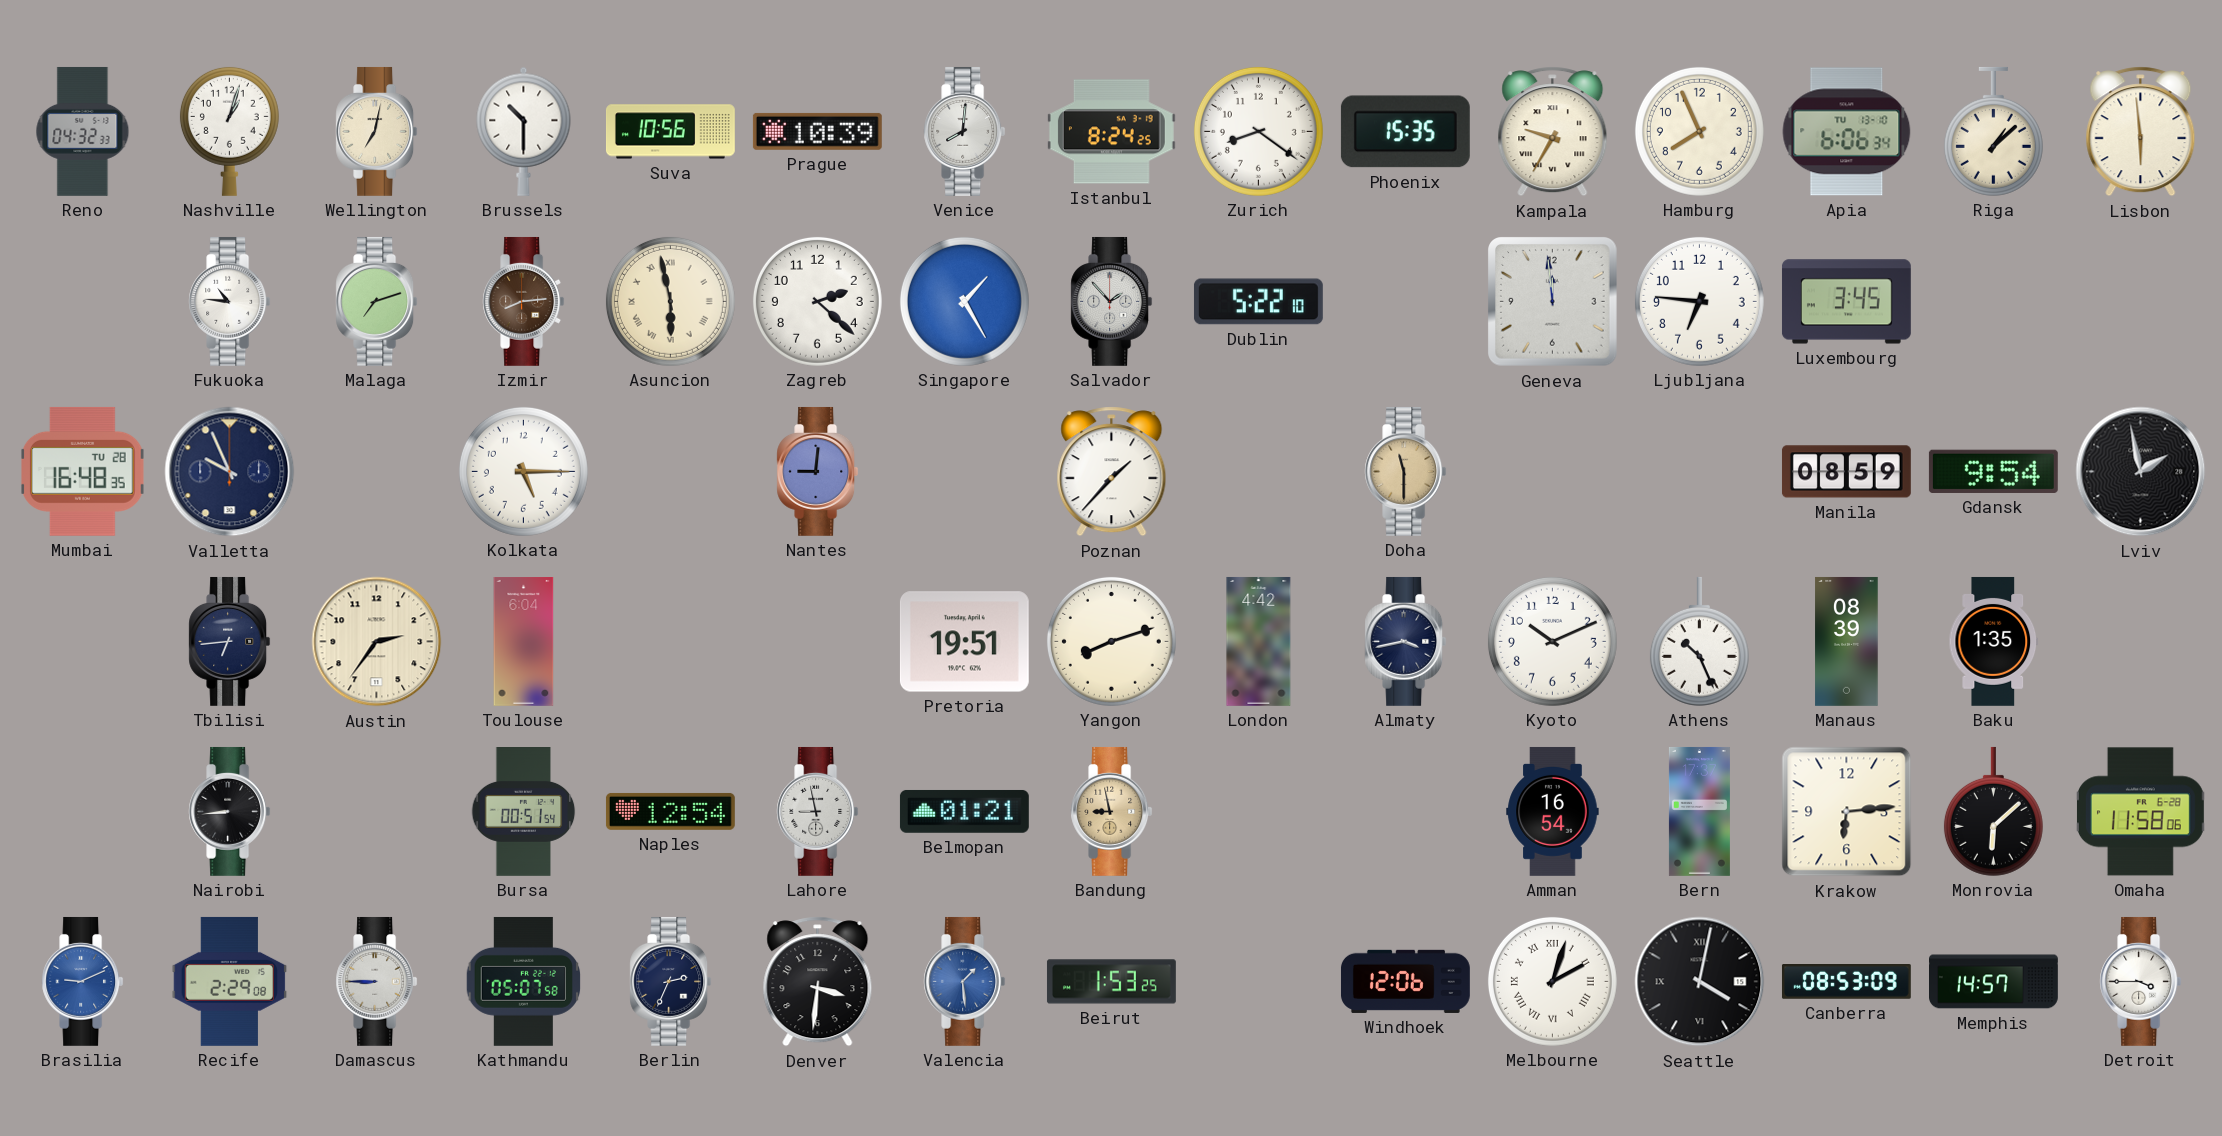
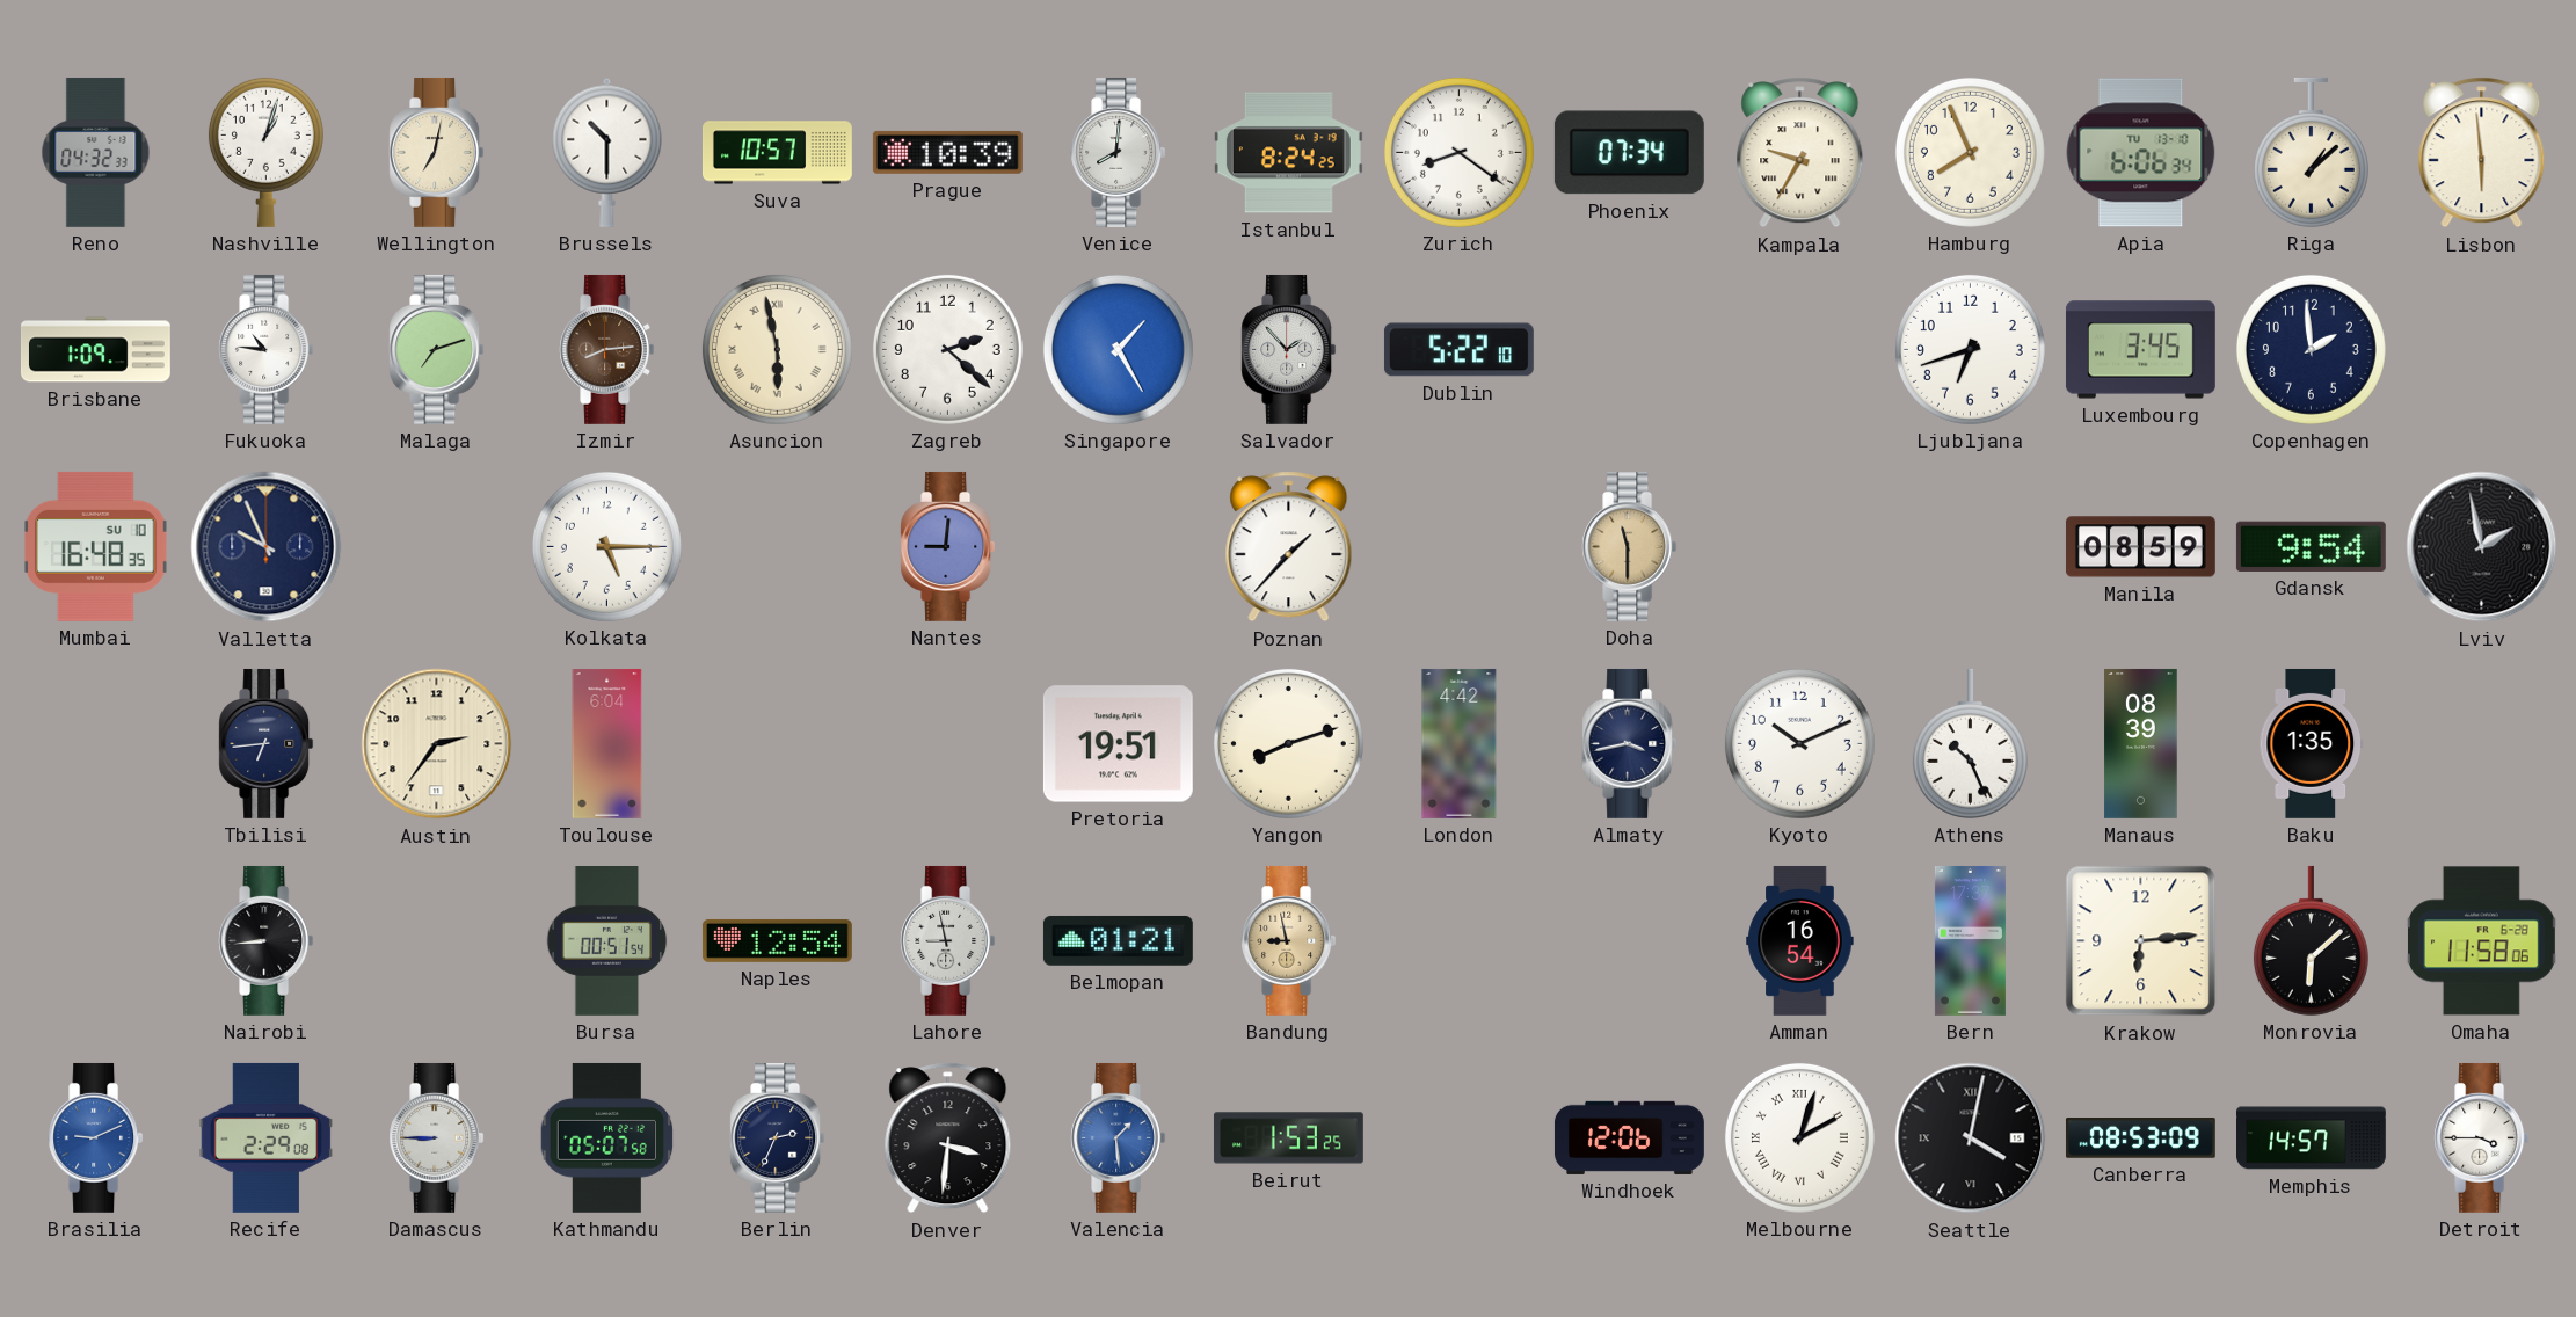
Suva: 10:56 -> 10:57 (777, 153)
Phoenix: 15:35 -> 07:34 (1629, 153)
Brisbane: none -> 1:09 (95, 350)
Geneva: 11:59 -> none (1553, 302)
Ljubljana: 6:46 -> 6:42 (1970, 349)
Copenhagen: none -> 1:59 (2311, 349)
Mumbai date: TU 28 -> SU 10 (96, 546)
